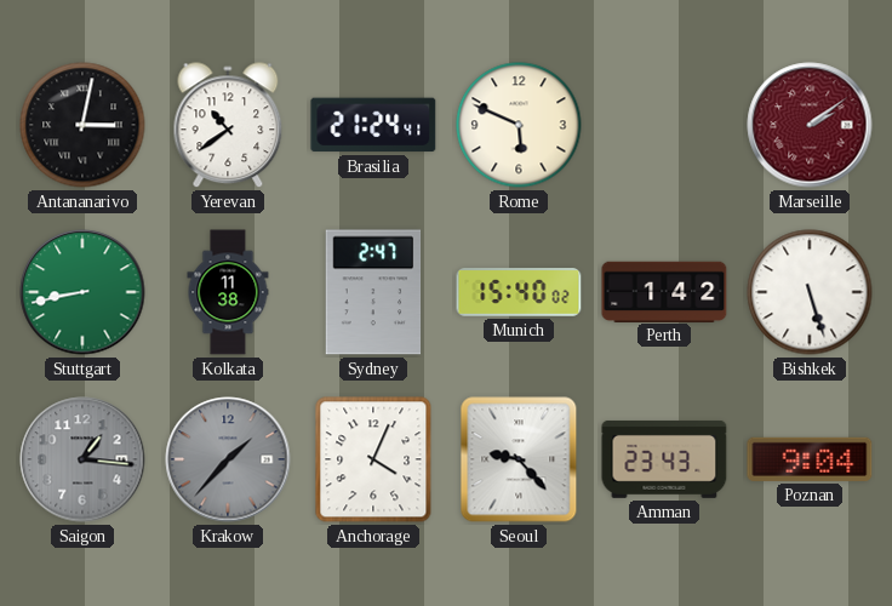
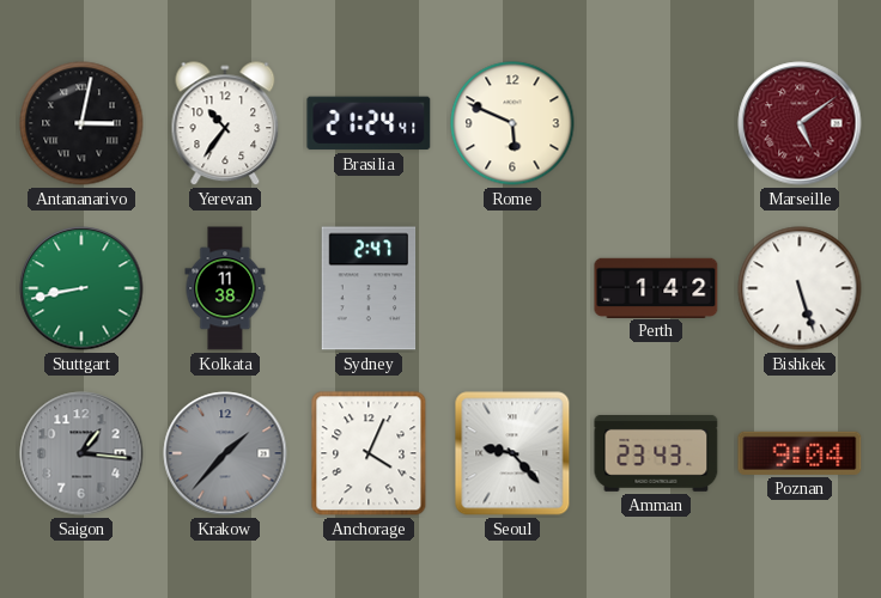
Yerevan: 10:39 -> 10:36 (225, 124)
Marseille: 2:09 -> 5:09 (800, 123)
Munich: 15:40 -> none (519, 292)
